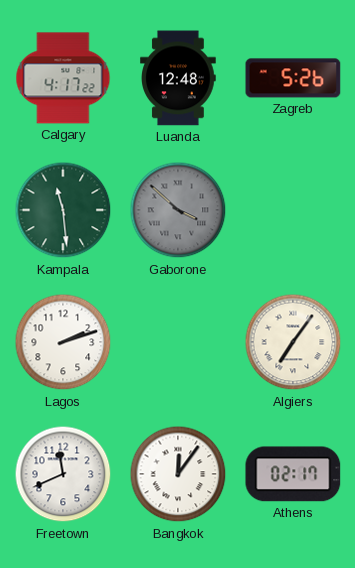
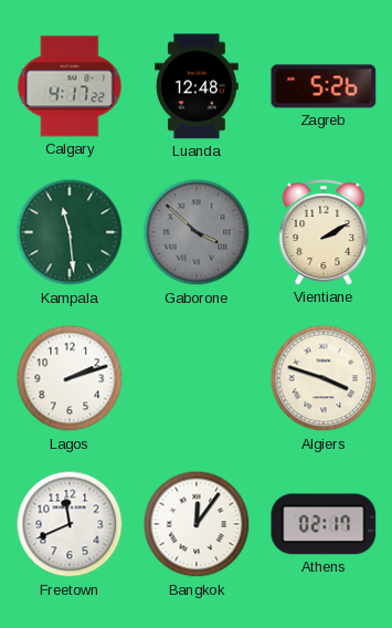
Vientiane: none -> 2:10 (324, 232)
Algiers: 7:06 -> 3:48 (324, 378)
